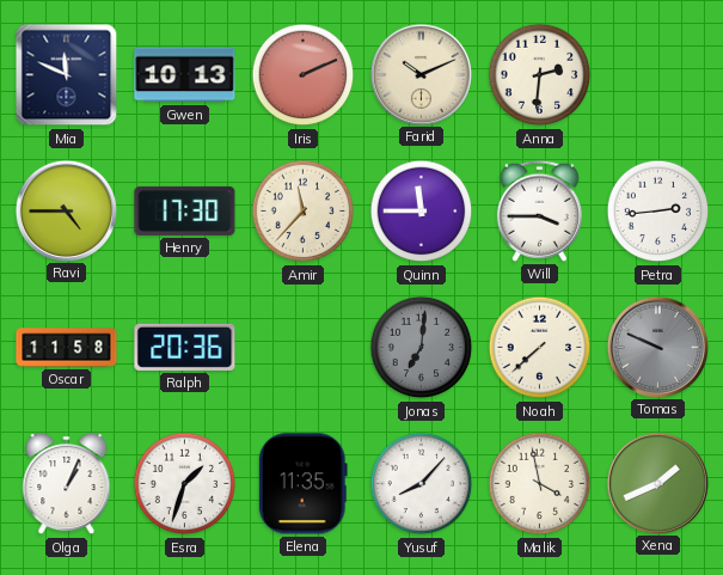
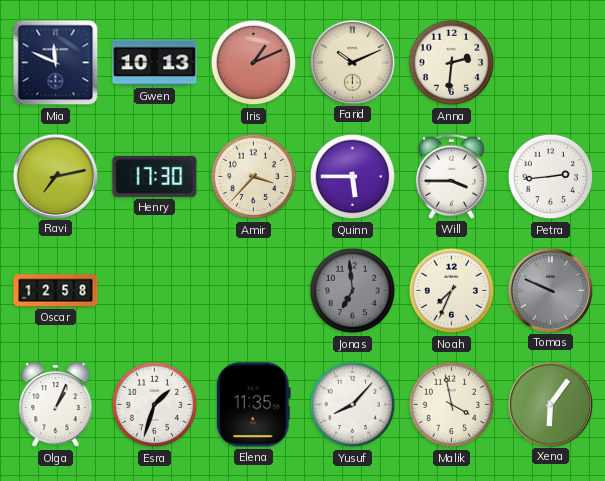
Iris: 2:11 -> 1:11 (254, 63)
Ravi: 4:45 -> 7:13 (55, 176)
Amir: 11:37 -> 3:37 (254, 177)
Quinn: 11:45 -> 5:45 (353, 177)
Oscar: 11:58 -> 12:58 (56, 291)
Ralph: 20:36 -> none (185, 347)
Jonas: 7:01 -> 6:59 (353, 291)
Noah: 7:38 -> 7:34 (452, 291)
Xena: 1:41 -> 6:06 (550, 404)
